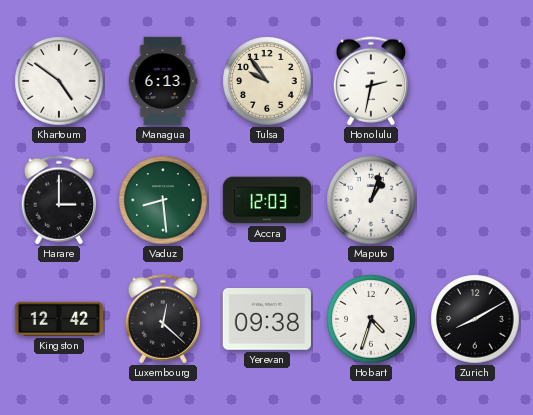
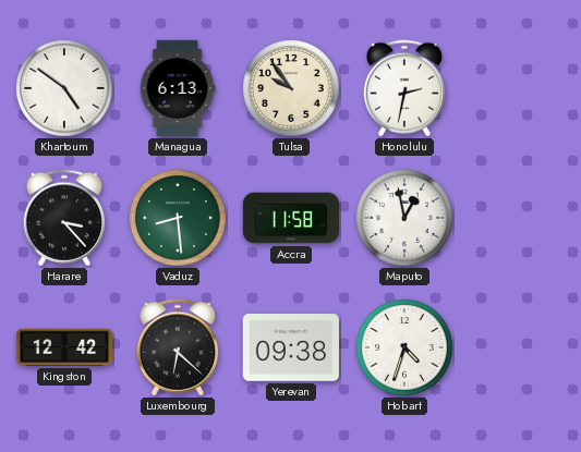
Harare: 3:00 -> 3:23 (63, 218)
Accra: 12:03 -> 11:58 (290, 218)
Maputo: 1:03 -> 12:58 (404, 218)
Luxembourg: 12:22 -> 6:22 (177, 347)
Zurich: 8:10 -> none (475, 319)
